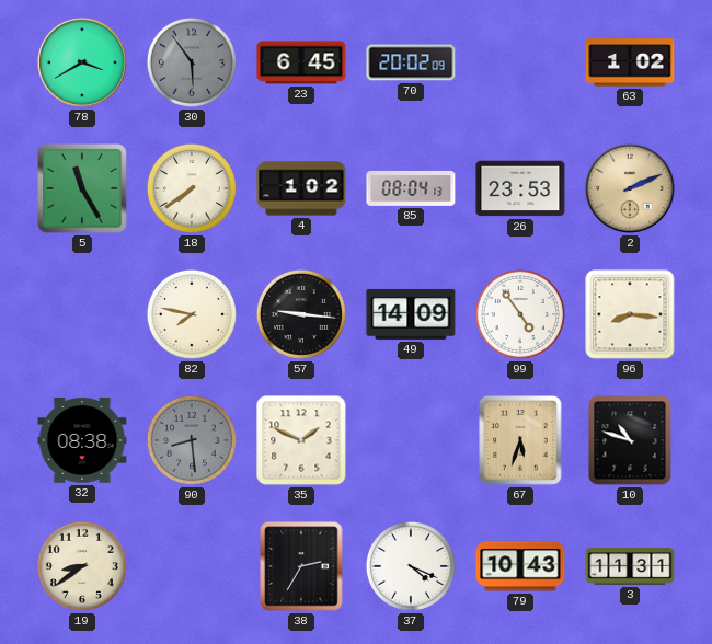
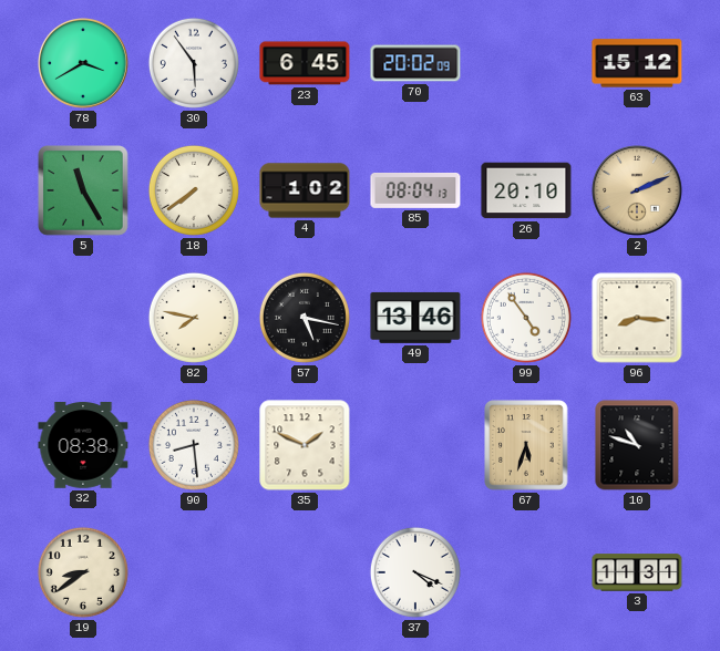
30 dial: grey -> white (194, 63)
63: 1:02 -> 15:12 (637, 63)
26: 23:53 -> 20:10 (526, 190)
57: 9:16 -> 5:17 (305, 318)
49: 14:09 -> 13:46 (415, 318)
90 dial: grey -> white (194, 445)
38: 2:35 -> none (301, 566)
79: 10:43 -> none (520, 566)
